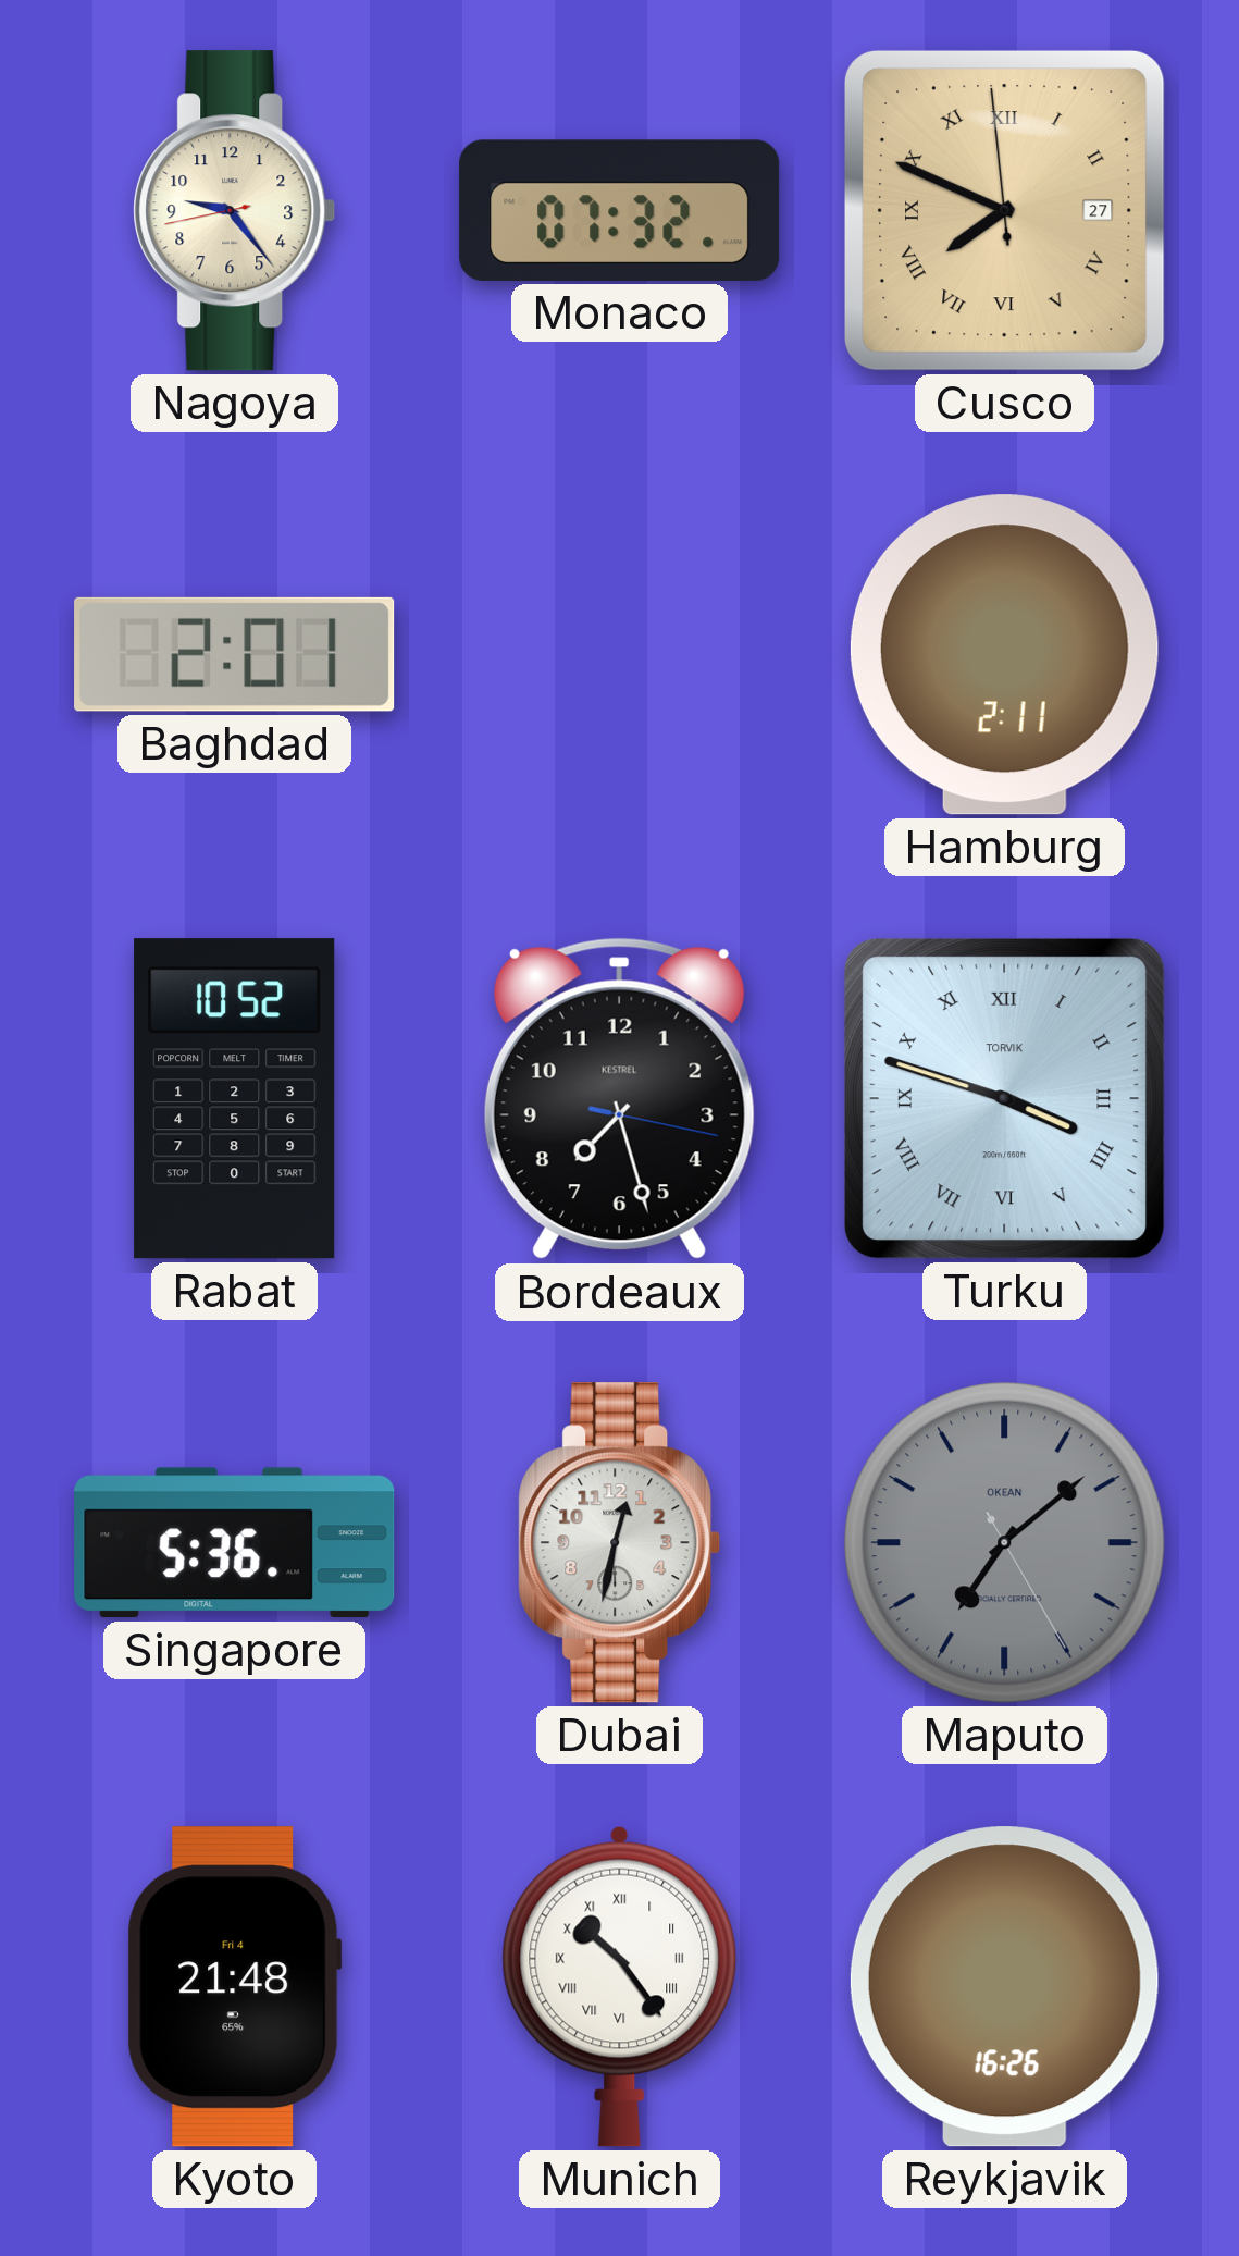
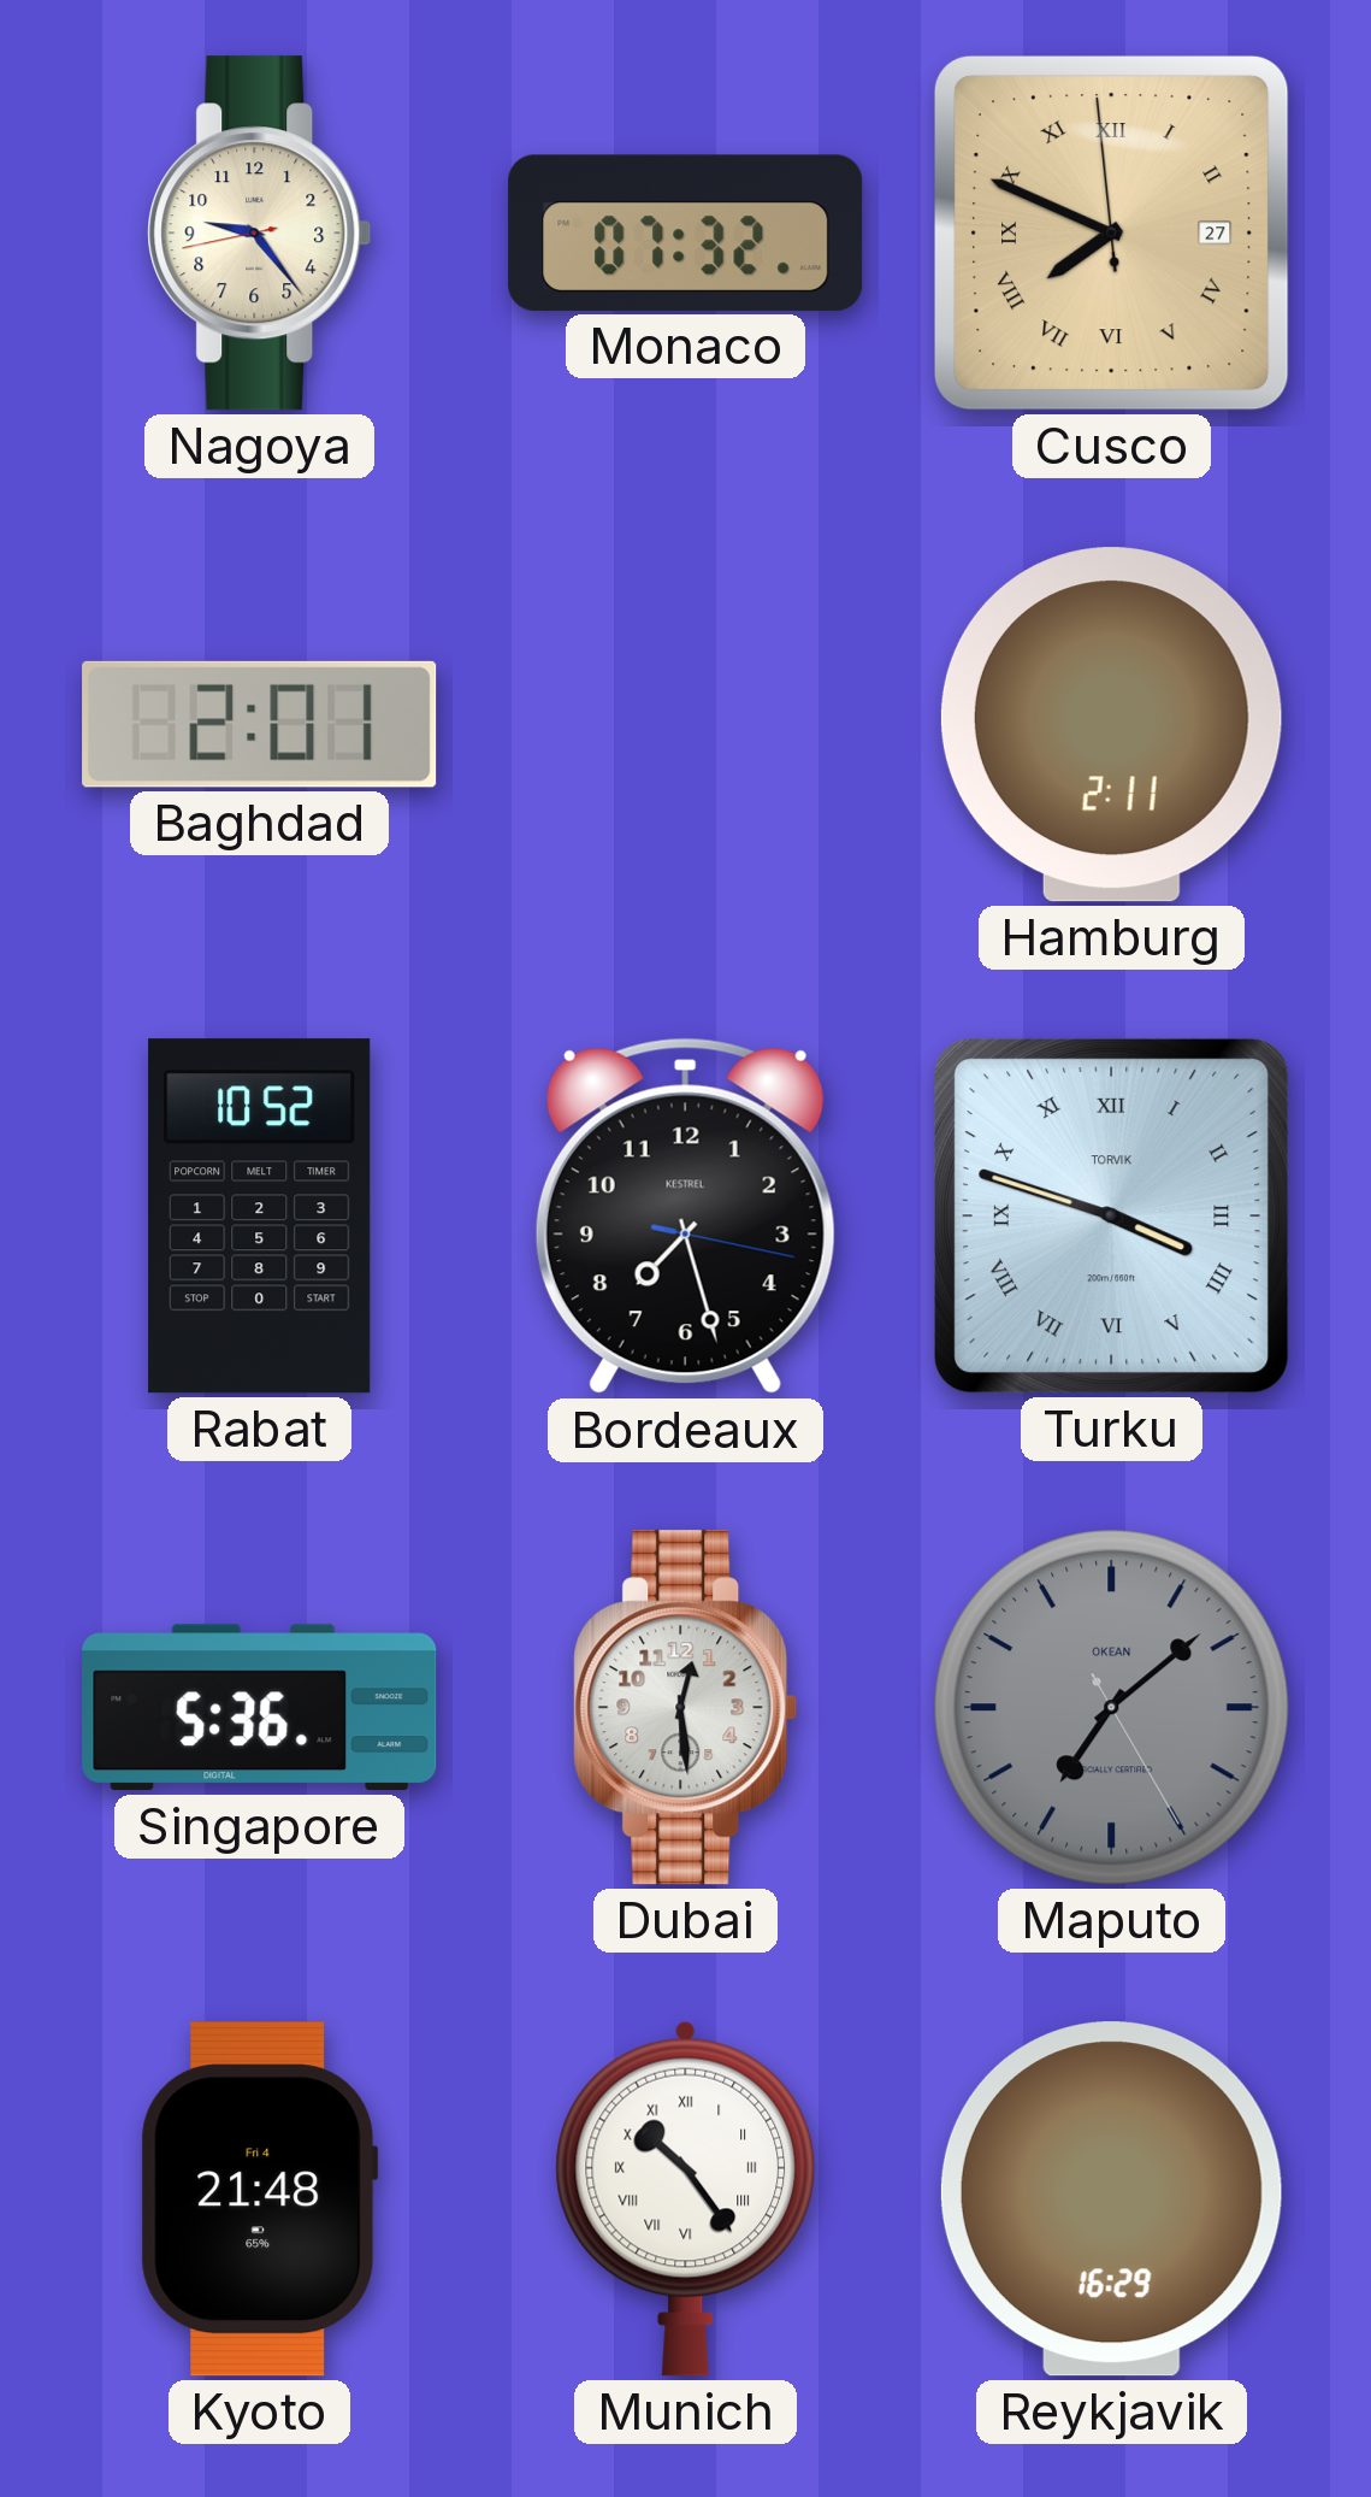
Dubai: 12:32 -> 12:29 (686, 1708)
Reykjavik: 16:26 -> 16:29 (1111, 2199)
